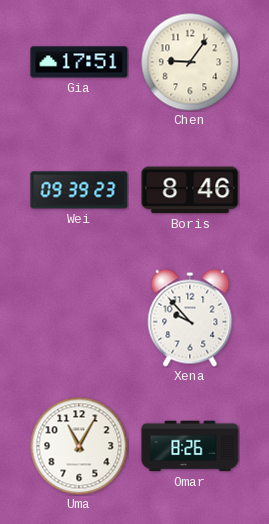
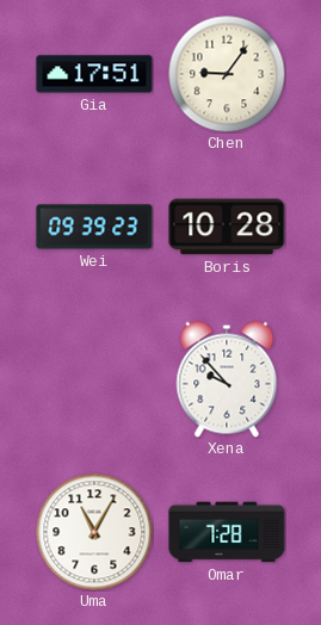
Boris: 8:46 -> 10:28 (227, 227)
Omar: 8:26 -> 7:28 (227, 532)
